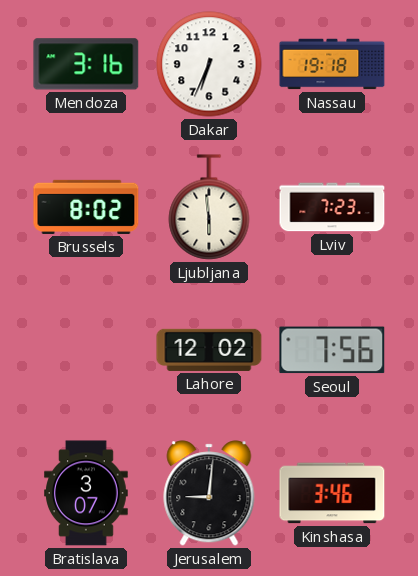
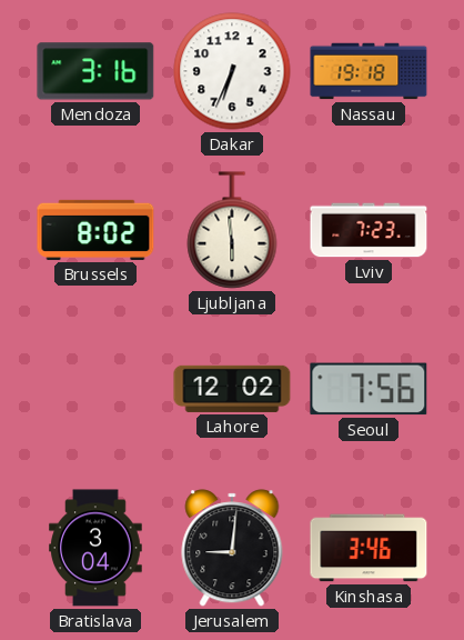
Bratislava: 3:07 -> 3:04 (97, 548)
